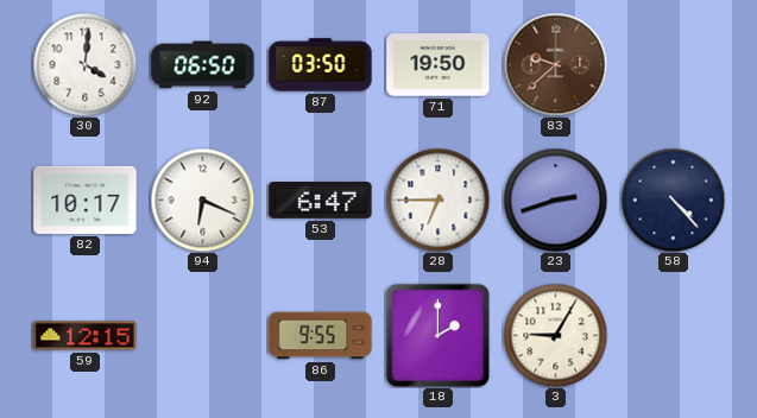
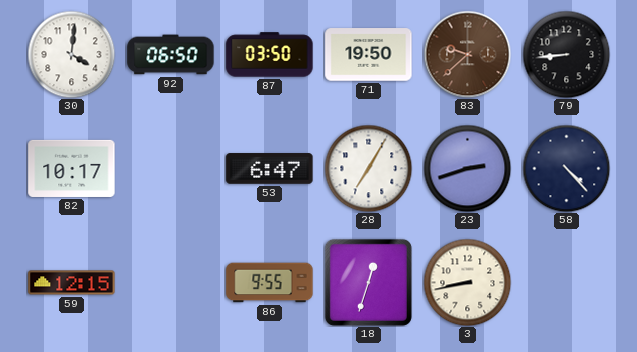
79: none -> 8:44 (566, 54)
94: 6:19 -> none (202, 199)
28: 6:45 -> 7:05 (368, 168)
18: 2:00 -> 12:33 (368, 282)
3: 9:05 -> 8:43 (467, 282)
